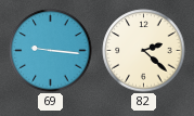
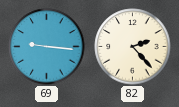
82: 2:22 -> 2:23 (133, 47)
